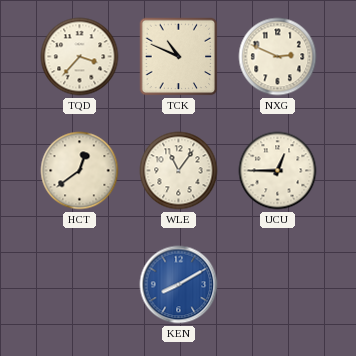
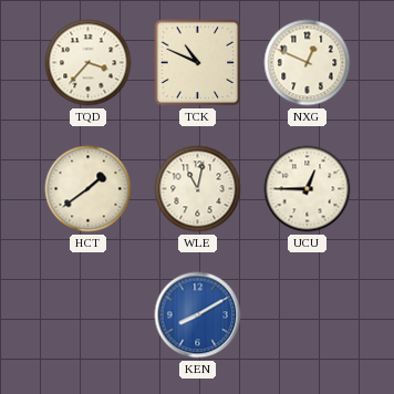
NXG: 2:49 -> 12:49 (308, 63)
HCT: 12:39 -> 1:39 (89, 189)
WLE: 11:06 -> 11:02 (198, 189)
